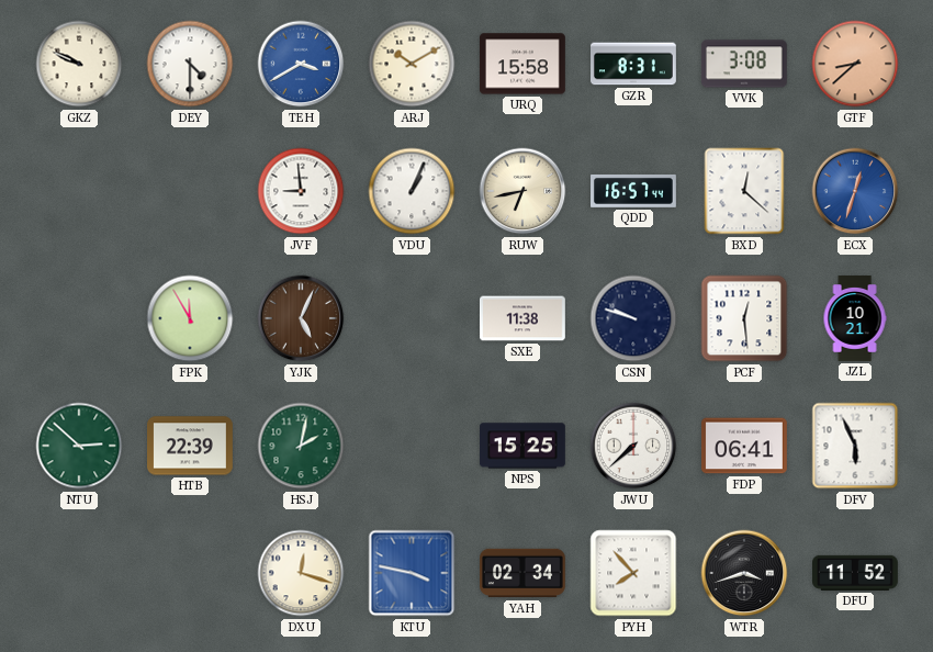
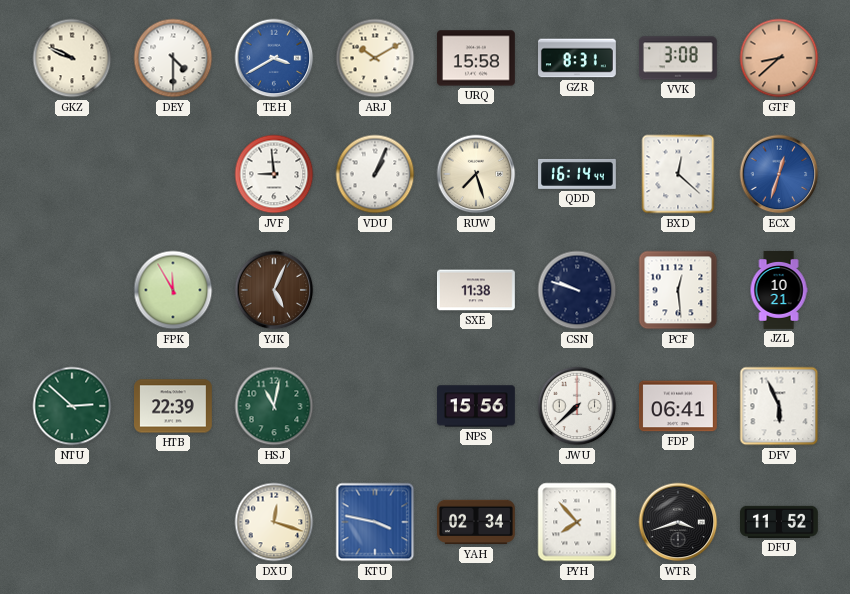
RUW: 6:43 -> 7:27 (476, 174)
QDD: 16:57 -> 16:14 (578, 174)
HSJ: 2:02 -> 11:02 (274, 406)
NPS: 15:25 -> 15:56 (477, 406)
